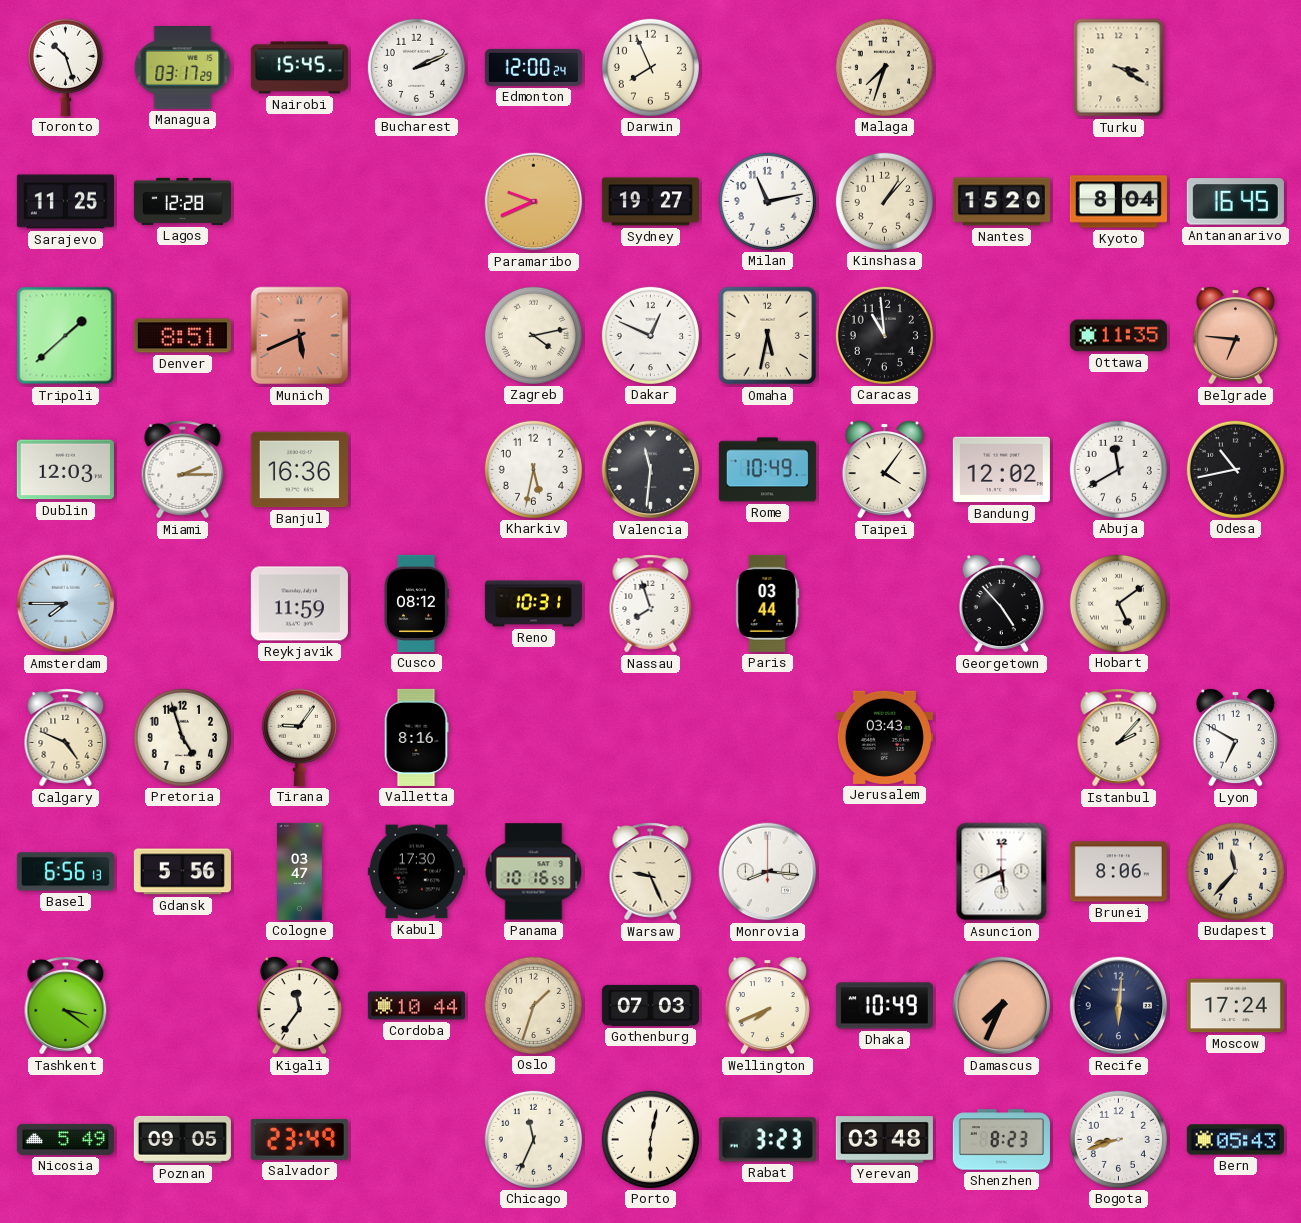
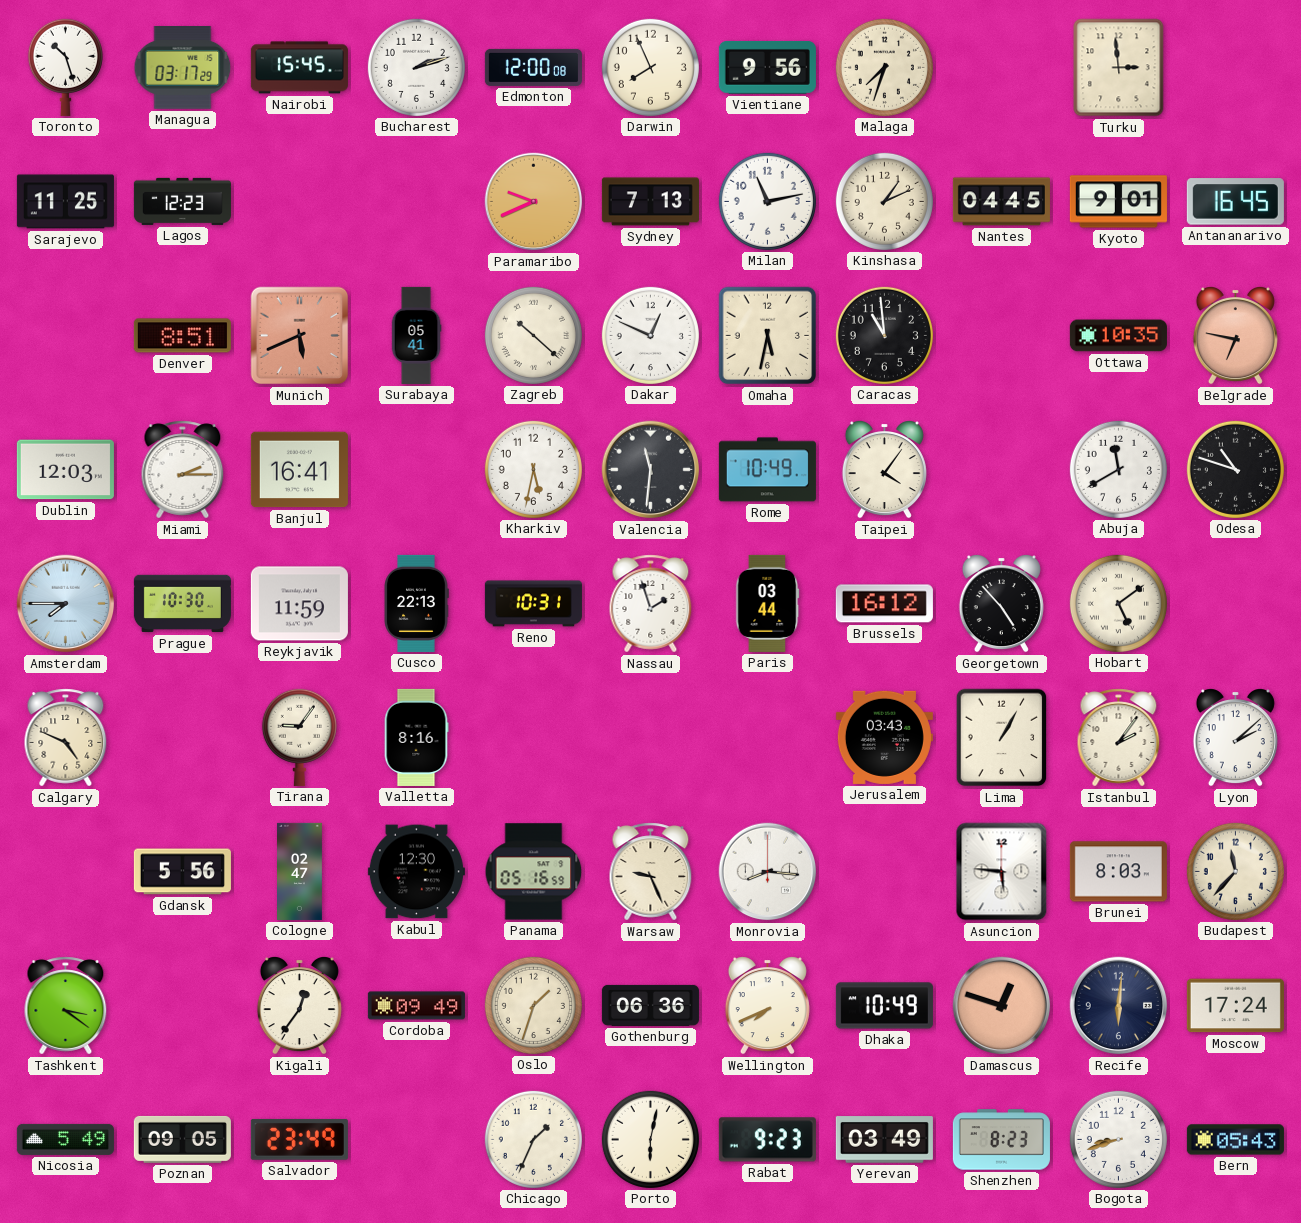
Bucharest: 2:11 -> 2:12 (416, 67)
Edmonton: 12:00:24 -> 12:00:08 (533, 67)
Vientiane: none -> 9:56 (767, 67)
Turku: 3:20 -> 2:59 (1119, 68)
Lagos: 12:28 -> 12:23 (182, 201)
Sydney: 19:27 -> 7:13 (650, 202)
Kinshasa: 1:07 -> 1:11 (884, 201)
Nantes: 15:20 -> 04:45 (1001, 202)
Kyoto: 8:04 -> 9:01 (1118, 202)
Tripoli: 1:38 -> none (66, 336)
Surabaya: none -> 05:41 (416, 335)
Zagreb: 4:13 -> 10:22 (533, 335)
Ottawa: 11:35 -> 10:35 (1118, 336)
Belgrade: 6:46 -> 6:47 (1235, 335)
Banjul: 16:36 -> 16:41 (299, 470)
Bandung: 12:02 -> none (1001, 470)
Odesa: 10:43 -> 10:48 (1235, 469)
Prague: none -> 10:30 (182, 604)
Cusco: 08:12 -> 22:13 (416, 603)
Nassau: 7:57 -> 1:57 (651, 604)
Brussels: none -> 16:12 (884, 604)
Pretoria: 4:57 -> none (182, 737)
Lima: none -> 1:05 (1002, 738)
Istanbul: 2:07 -> 2:06 (1119, 738)
Lyon: 6:50 -> 2:08 (1235, 737)
Basel: 6:56 -> none (65, 872)
Cologne: 03:47 -> 02:47 (300, 871)
Kabul: 17:30 -> 12:30 (416, 872)
Panama: 10:16 -> 05:16 (534, 872)
Asuncion: 5:41 -> 5:46 (1002, 872)
Brunei: 8:06 -> 8:03 (1118, 872)
Kigali: 11:36 -> 12:36 (299, 1005)
Cordoba: 10:44 -> 09:49 (416, 1006)
Gothenburg: 07:03 -> 06:36 (650, 1005)
Damascus: 7:34 -> 12:48 (1002, 1006)
Chicago: 11:34 -> 1:34 (533, 1139)
Rabat: 3:23 -> 9:23 (767, 1140)
Yerevan: 03:48 -> 03:49 (884, 1140)
